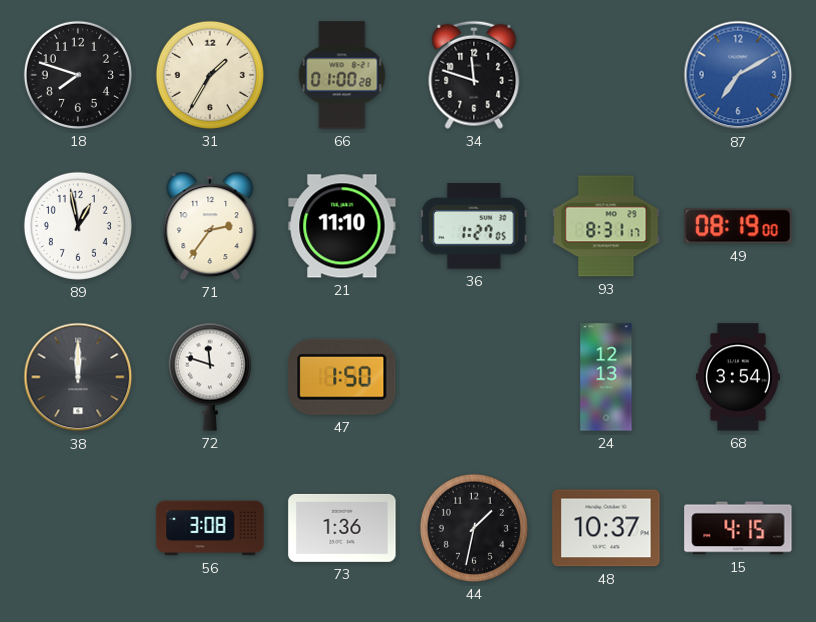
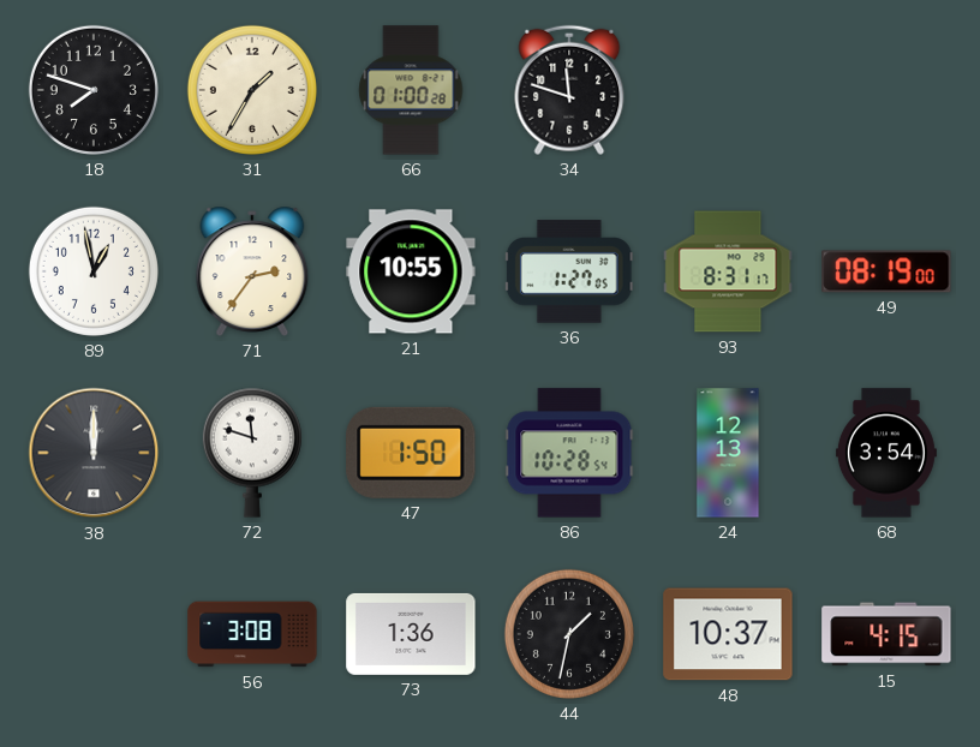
87: 7:10 -> none (738, 75)
21: 11:10 -> 10:55 (411, 271)
86: none -> 10:28 (569, 453)
